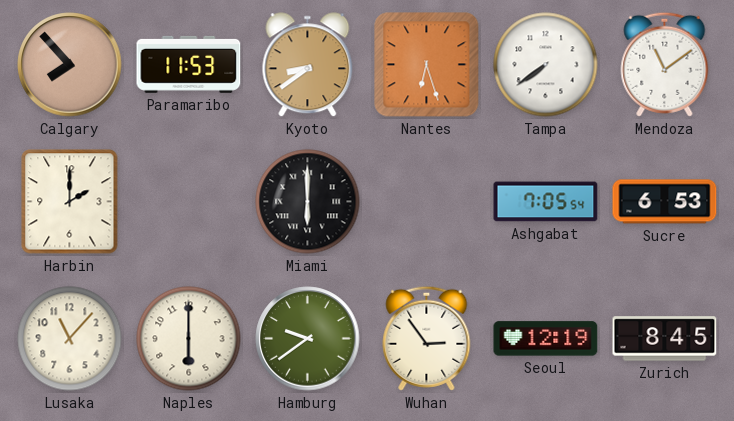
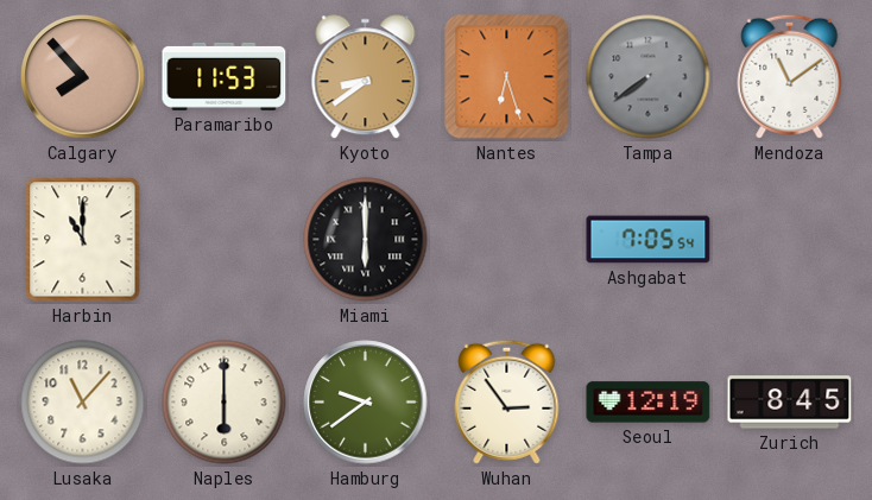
Tampa dial: white -> grey (649, 77)
Harbin: 2:00 -> 11:00 (83, 240)
Sucre: 6:53 -> none (665, 202)
